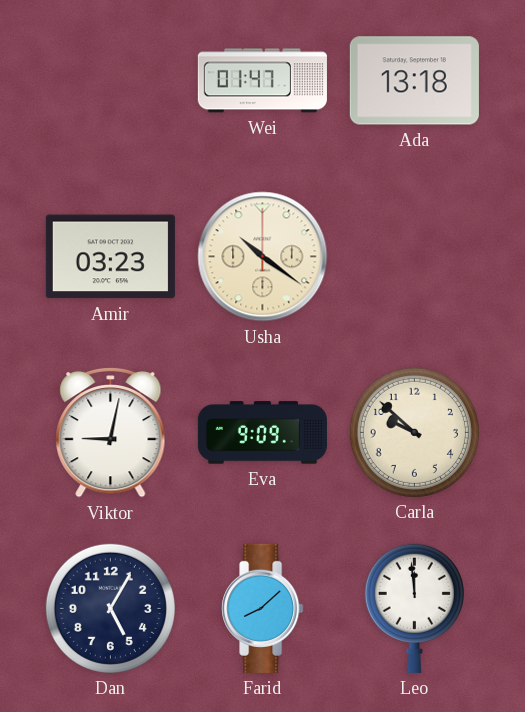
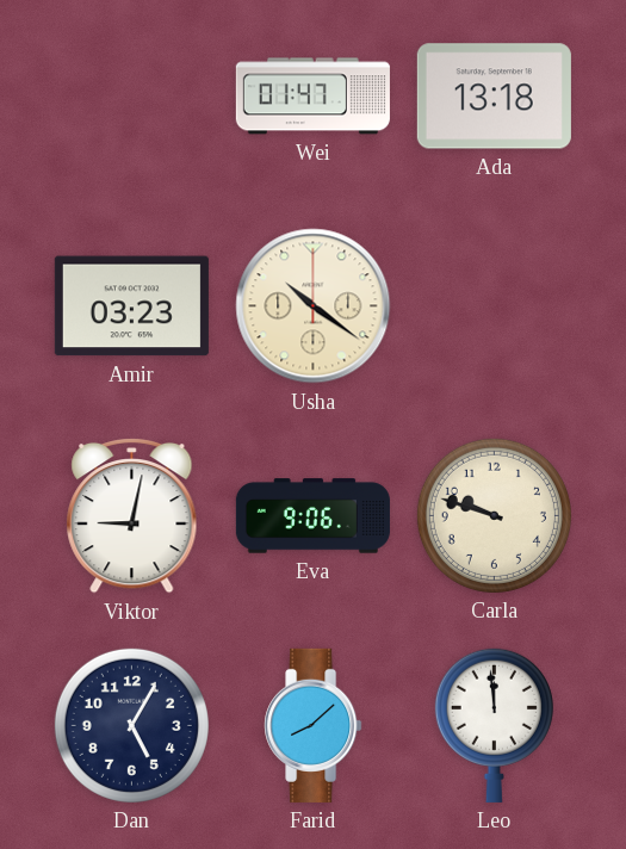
Eva: 9:09 -> 9:06 (312, 516)
Carla: 9:52 -> 9:48 (494, 515)
